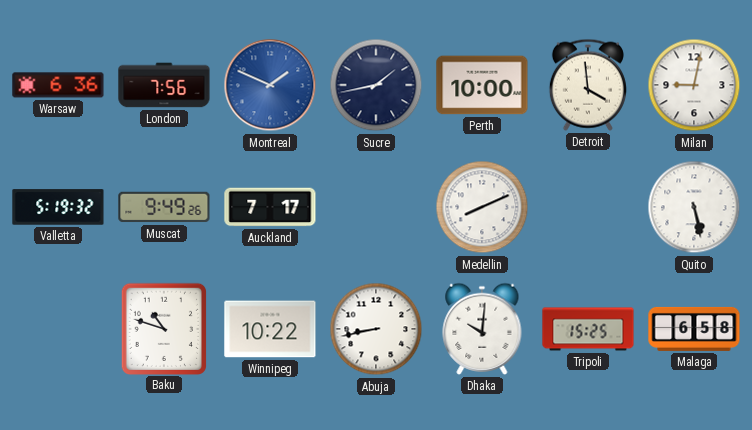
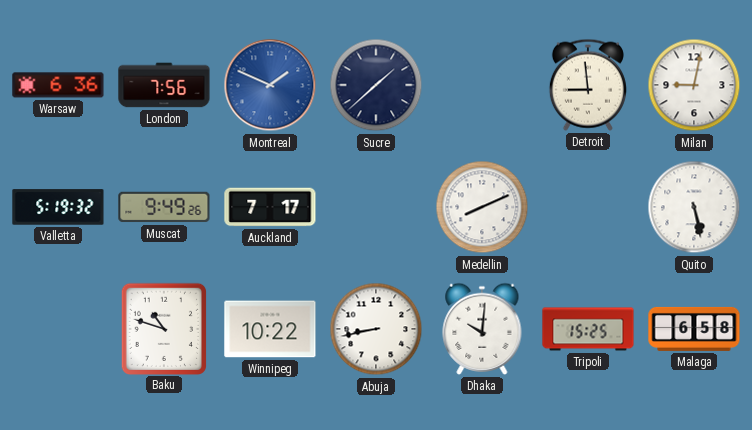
Sucre: 1:43 -> 1:38 (376, 85)
Perth: 10:00 -> none (482, 85)
Detroit: 3:59 -> 8:59 (588, 85)
